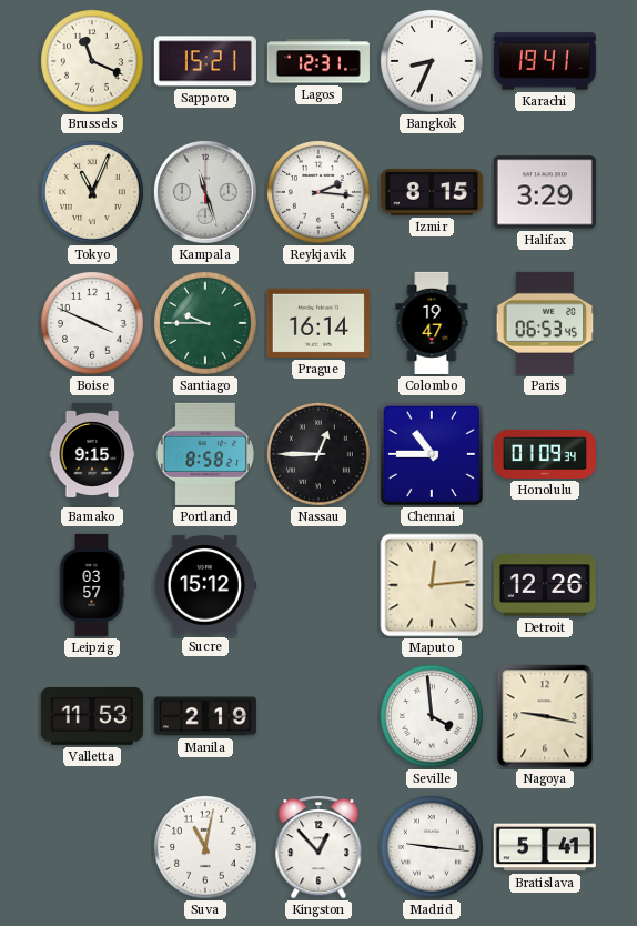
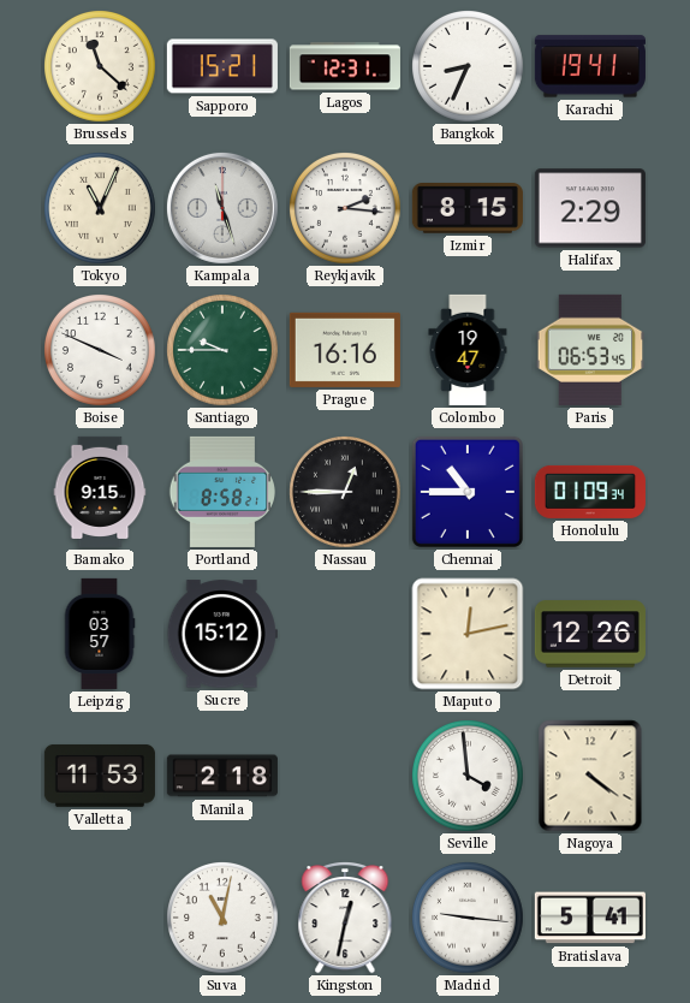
Brussels: 11:19 -> 11:22 (101, 67)
Halifax: 3:29 -> 2:29 (590, 208)
Prague: 16:14 -> 16:16 (345, 350)
Maputo: 12:14 -> 12:13 (468, 634)
Manila: 2:19 -> 2:18 (222, 776)
Nagoya: 9:17 -> 4:21 (590, 776)
Kingston: 12:53 -> 12:32 (345, 918)
